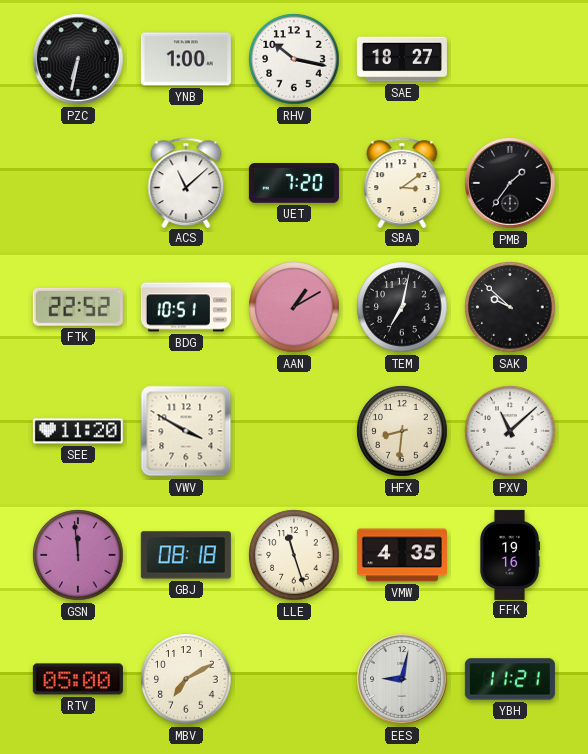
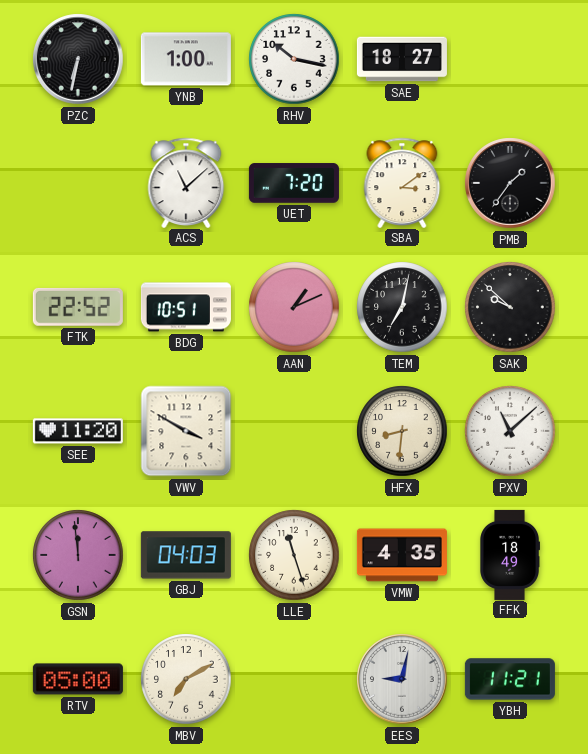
AAN: 1:10 -> 1:11 (294, 307)
GBJ: 08:18 -> 04:03 (186, 555)
FFK: 19:16 -> 18:49 (510, 555)
